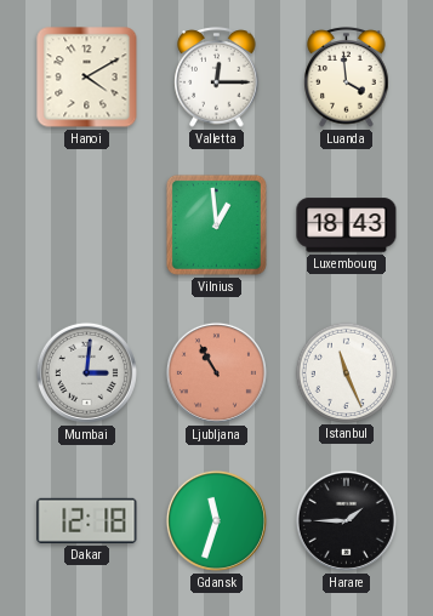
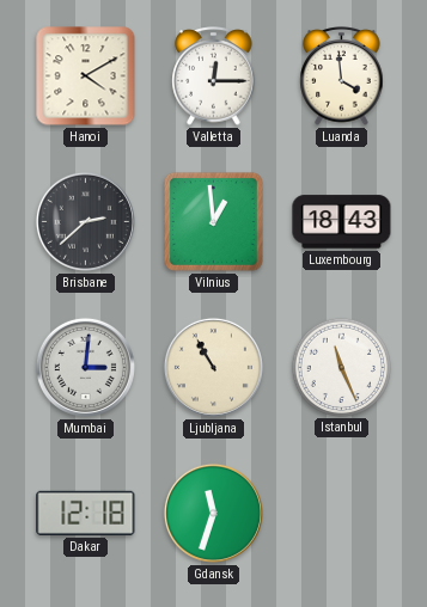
Brisbane: none -> 2:38 (85, 221)
Ljubljana dial: salmon -> cream (213, 367)
Harare: 1:45 -> none (346, 520)
